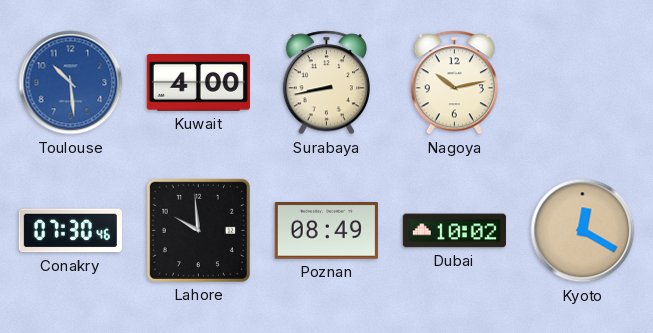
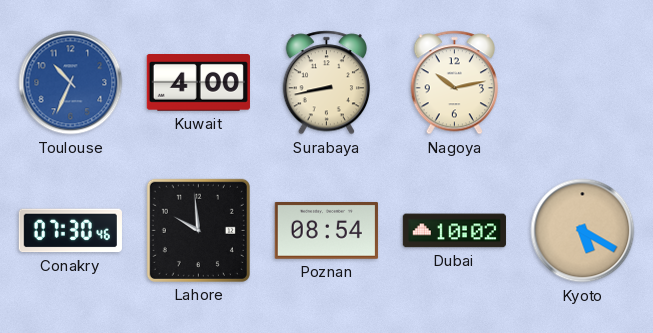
Toulouse: 10:29 -> 10:34 (71, 83)
Poznan: 08:49 -> 08:54 (326, 231)
Kyoto: 12:20 -> 5:20 (583, 231)
